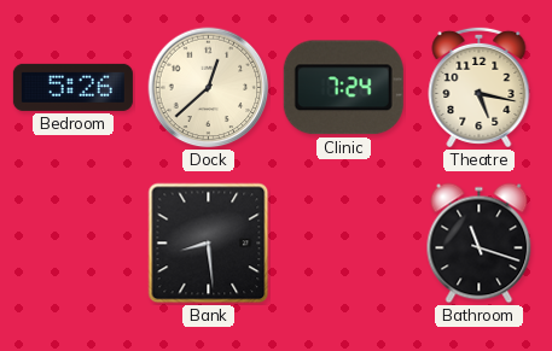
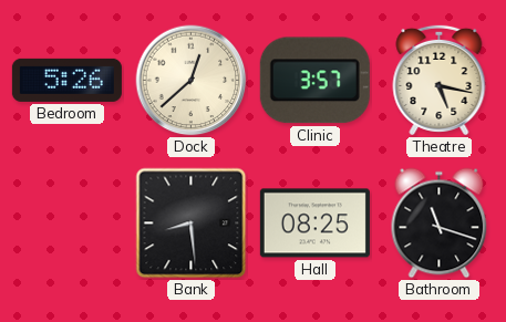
Clinic: 7:24 -> 3:57 (314, 81)
Hall: none -> 08:25 (314, 224)
